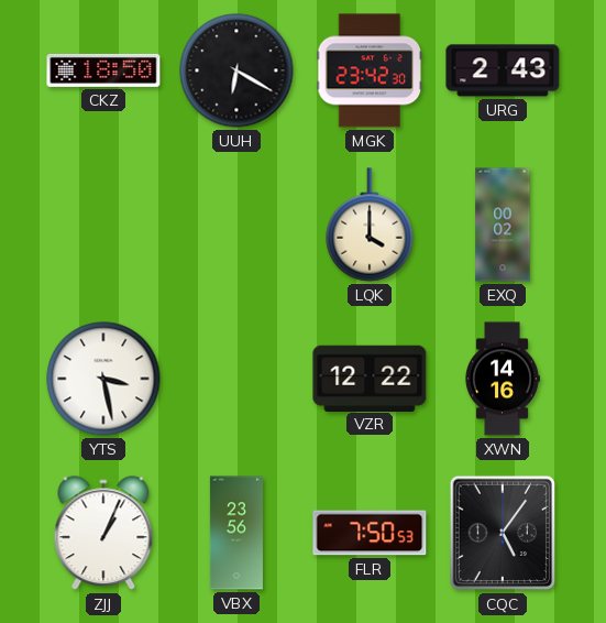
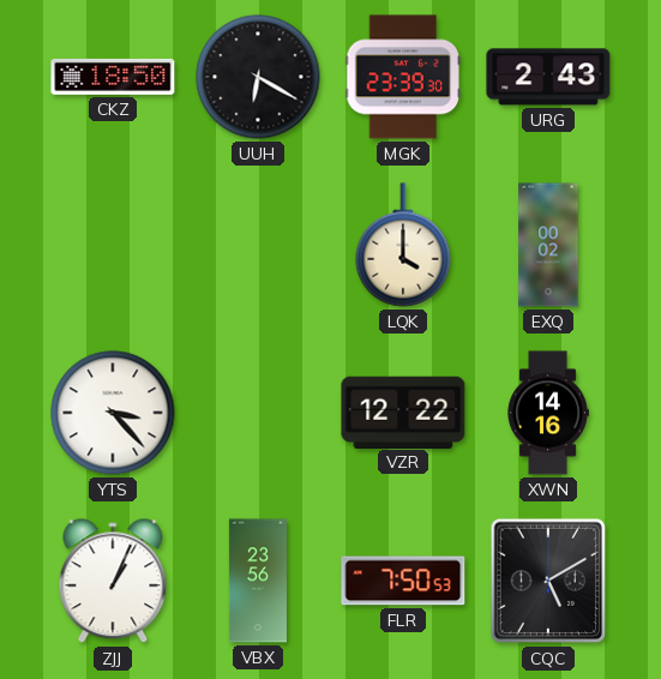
MGK: 23:42 -> 23:39 (403, 77)
YTS: 3:28 -> 3:23 (113, 413)
CQC: 5:06 -> 5:10 (548, 581)
